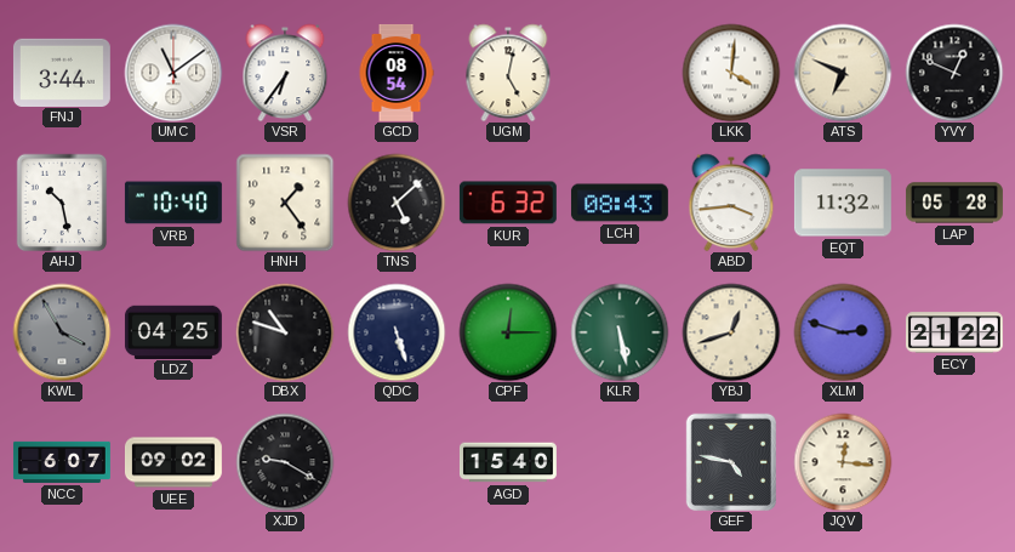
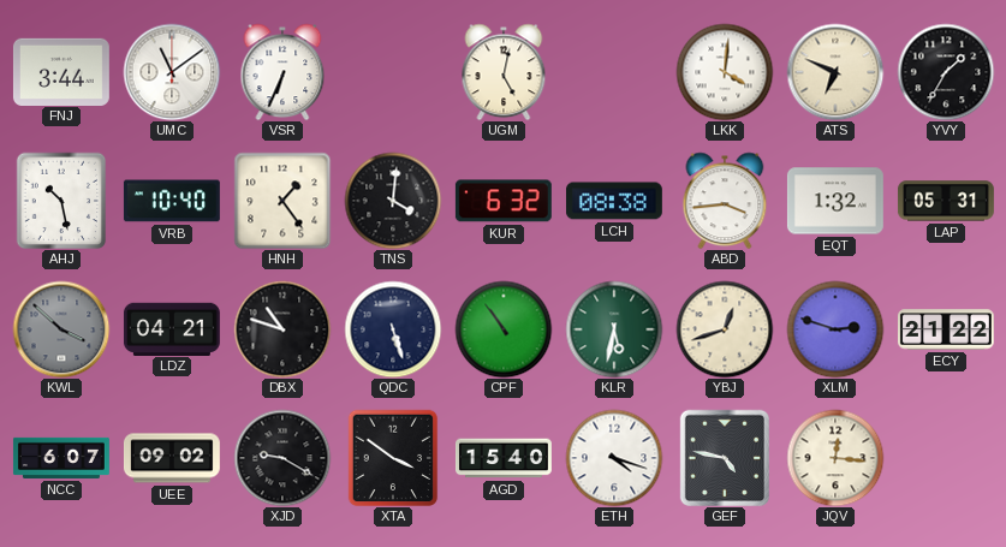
VSR: 6:36 -> 6:34 (282, 72)
GCD: 08:54 -> none (397, 73)
YVY: 12:49 -> 1:35 (946, 72)
TNS: 5:08 -> 4:01 (393, 201)
LCH: 08:43 -> 08:38 (614, 201)
EQT: 11:32 -> 1:32 (835, 201)
LAP: 05:28 -> 05:31 (946, 201)
KWL: 3:55 -> 3:52 (61, 329)
LDZ: 04:25 -> 04:21 (172, 328)
CPF: 12:15 -> 10:54 (504, 329)
KLR: 5:28 -> 5:32 (614, 329)
XTA: none -> 3:51 (393, 458)
ETH: none -> 4:18 (614, 458)
